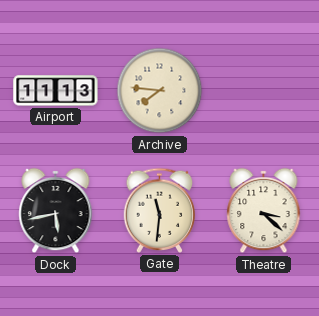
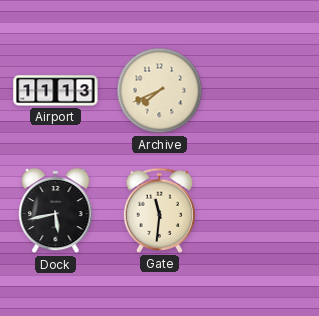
Archive: 7:46 -> 7:41 (160, 91)
Theatre: 3:22 -> none (264, 211)
